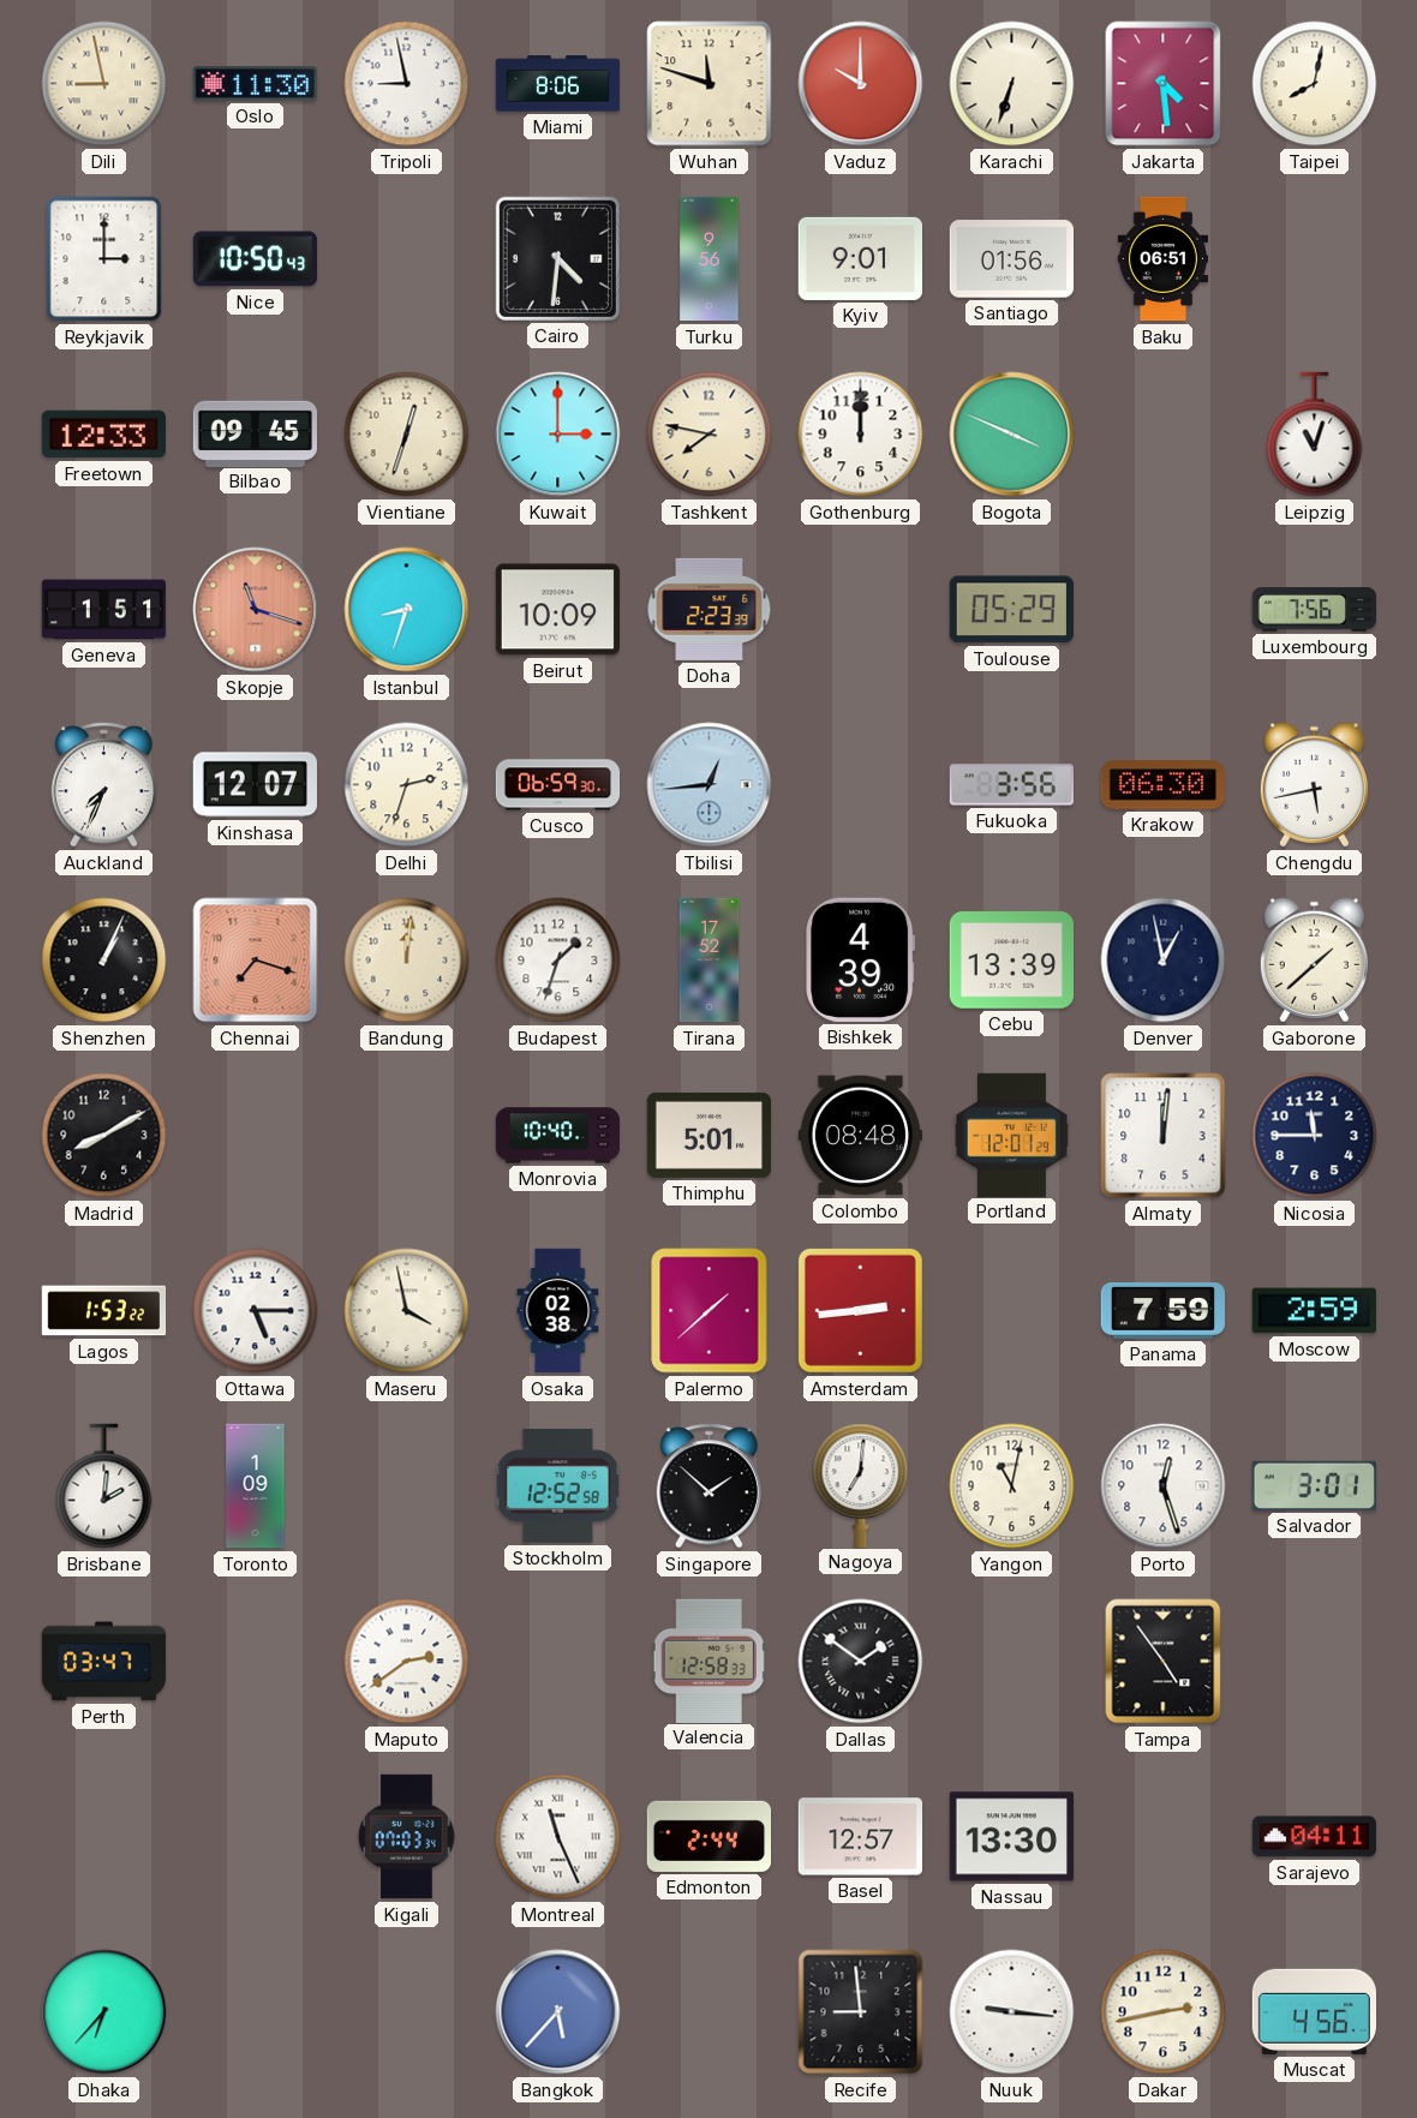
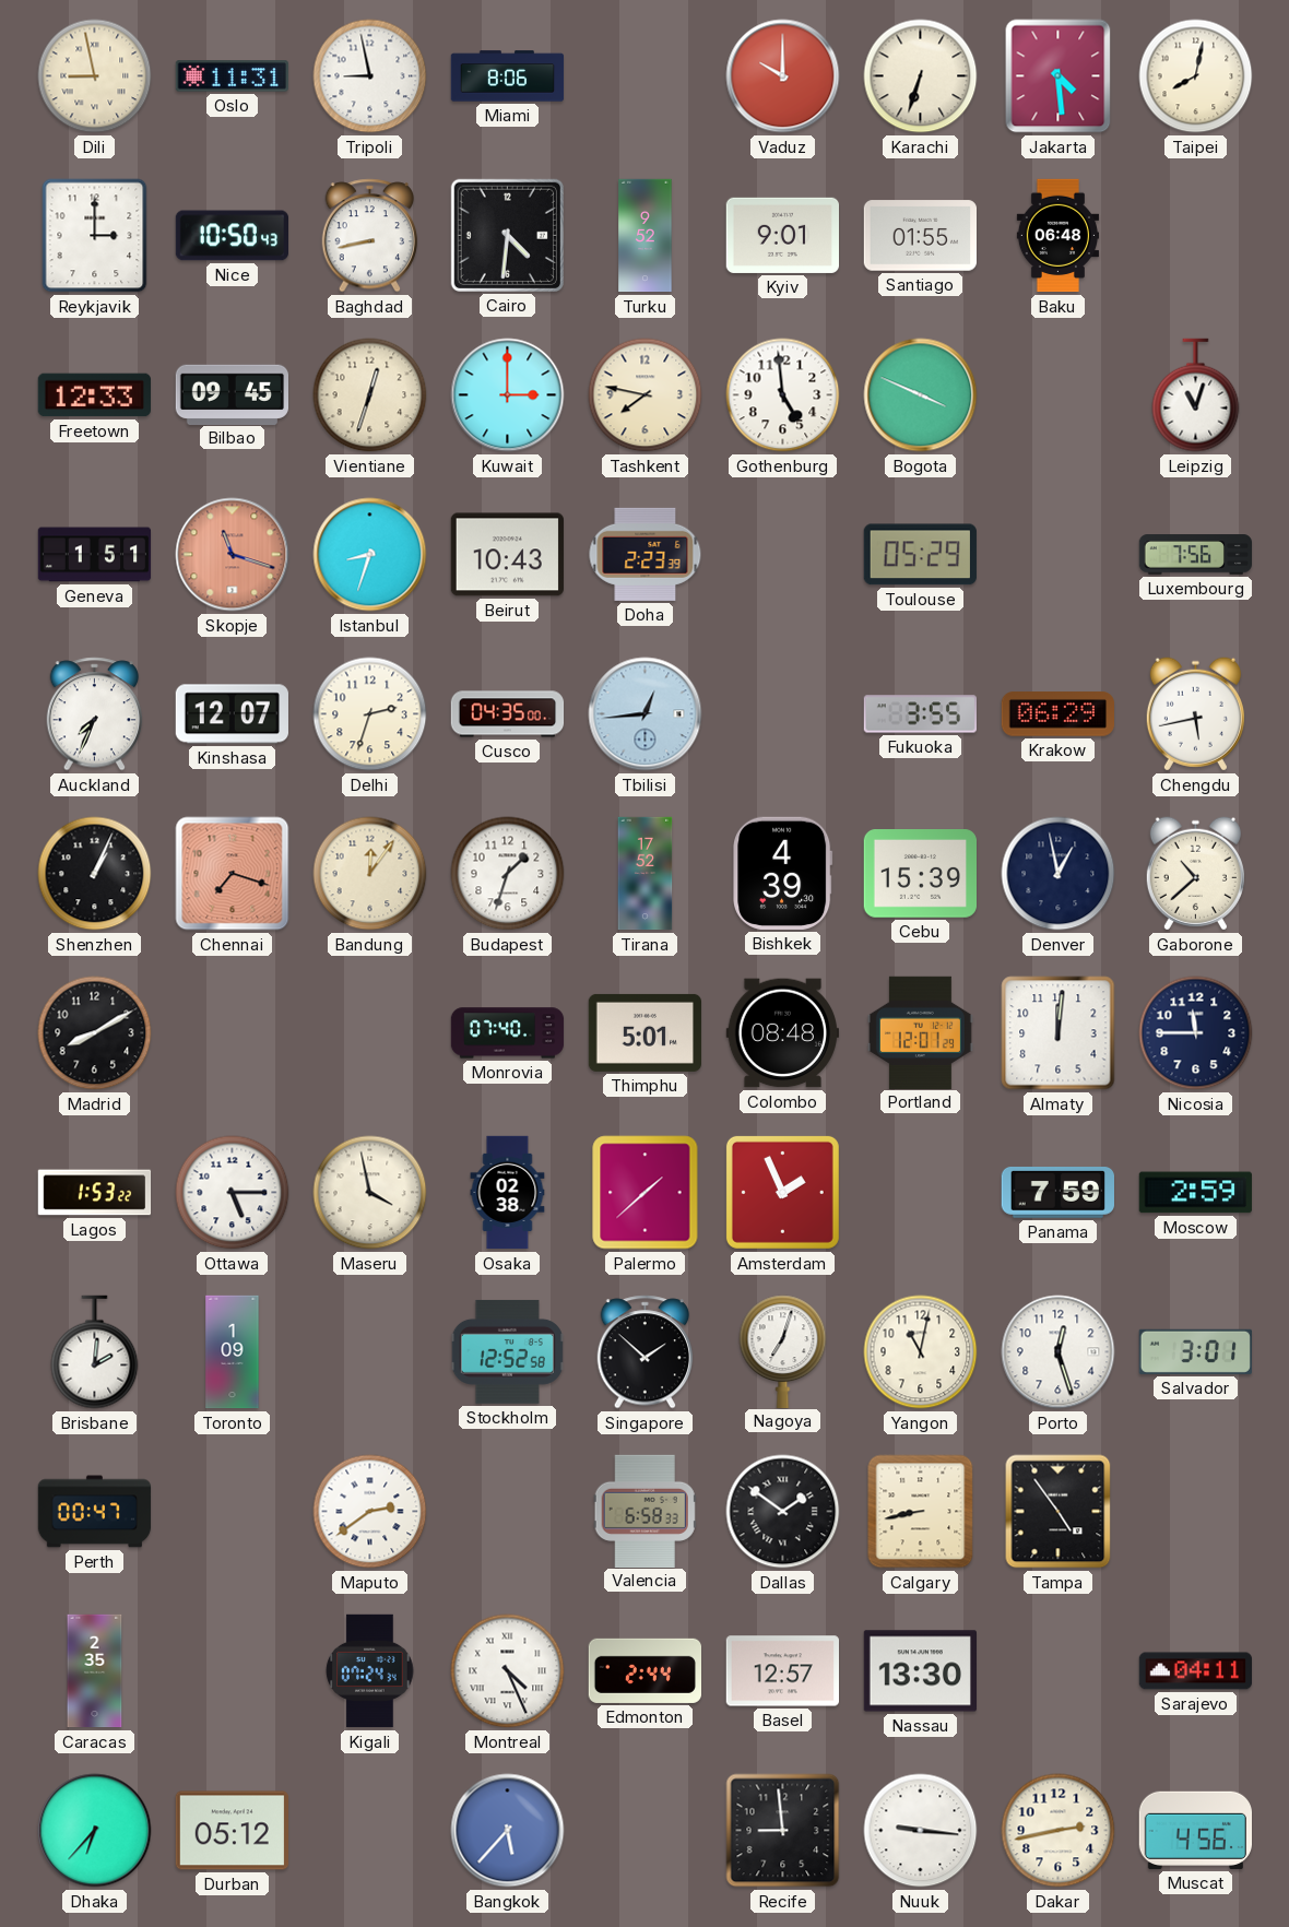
Oslo: 11:30 -> 11:31 (232, 76)
Wuhan: 11:48 -> none (710, 84)
Baghdad: none -> 8:43 (370, 236)
Turku: 9:56 -> 9:52 (646, 236)
Santiago: 01:56 -> 01:55 (920, 236)
Baku: 06:51 -> 06:48 (1057, 236)
Gothenburg: 12:00 -> 4:59 (783, 395)
Beirut: 10:09 -> 10:43 (507, 555)
Cusco: 06:59 -> 04:35 (508, 714)
Fukuoka: 3:56 -> 3:55 (920, 714)
Krakow: 06:30 -> 06:29 (1057, 714)
Bandung: 12:01 -> 12:06 (370, 874)
Cebu: 13:39 -> 15:39 (920, 874)
Gaborone: 1:38 -> 10:38 (1195, 874)
Monrovia: 10:40 -> 07:40 (508, 1033)
Amsterdam: 2:44 -> 1:56 (782, 1192)
Nagoya: 7:01 -> 7:03 (783, 1351)
Perth: 03:47 -> 00:47 (95, 1512)
Valencia: 12:58 -> 6:58 (644, 1511)
Calgary: none -> 8:43 (921, 1512)
Caracas: none -> 2:35 (95, 1671)
Kigali: 07:03 -> 07:24 (370, 1671)
Montreal: 11:26 -> 4:26 (508, 1671)
Durban: none -> 05:12 (232, 1831)
